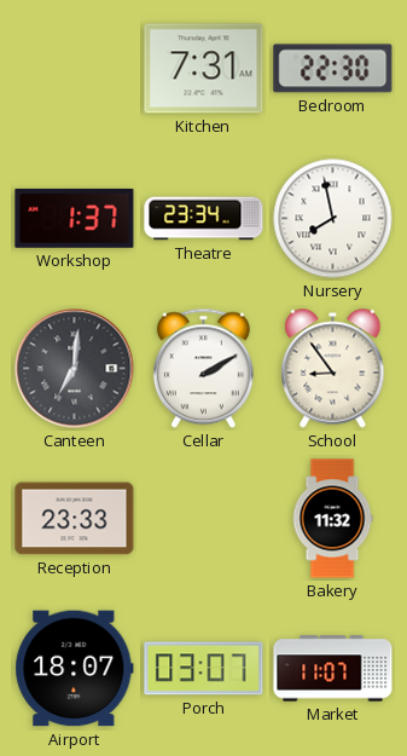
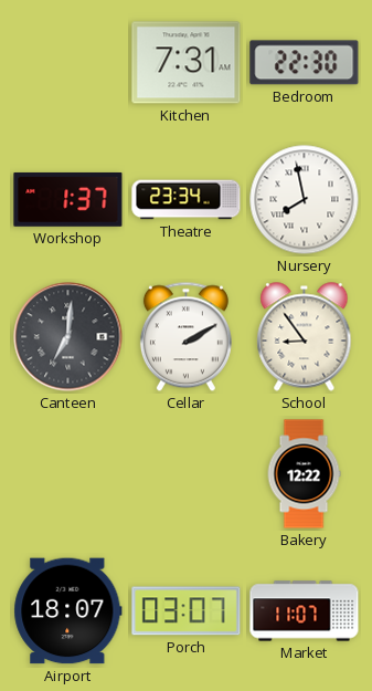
Reception: 23:33 -> none (75, 519)
Bakery: 11:32 -> 12:22 (304, 474)
